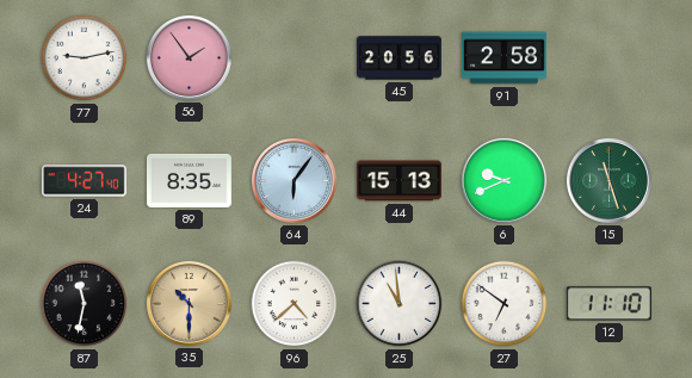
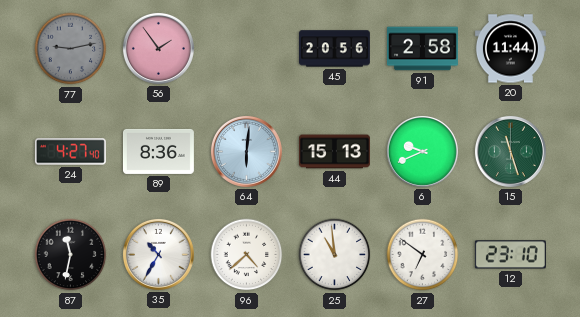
77 dial: white -> grey (71, 49)
20: none -> 11:44 (510, 49)
89: 8:35 -> 8:36 (158, 151)
64: 6:06 -> 6:01 (246, 151)
35: 10:30 -> 10:35 (158, 254)
35 dial: champagne -> white (158, 254)
12: 11:10 -> 23:10 (510, 255)
